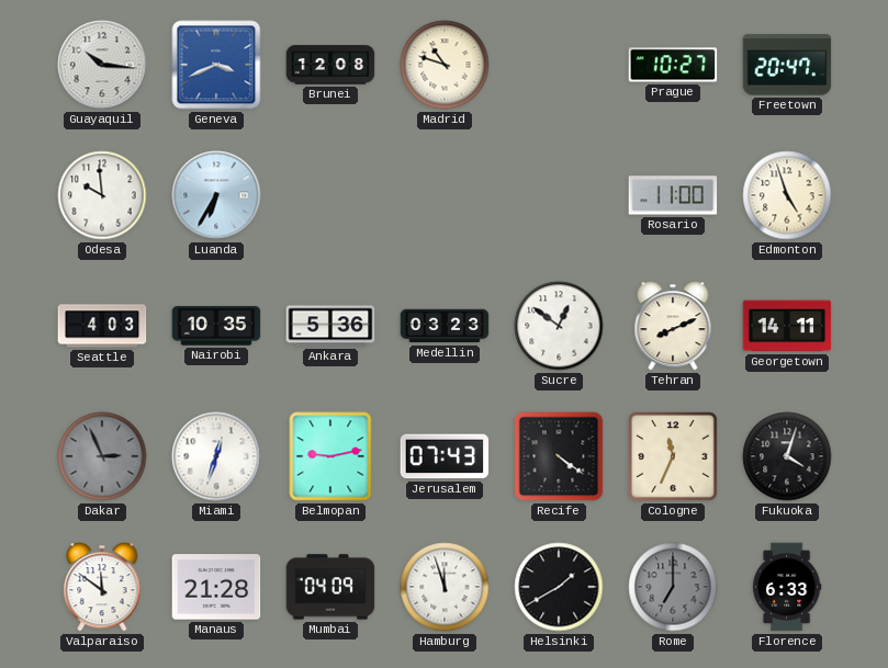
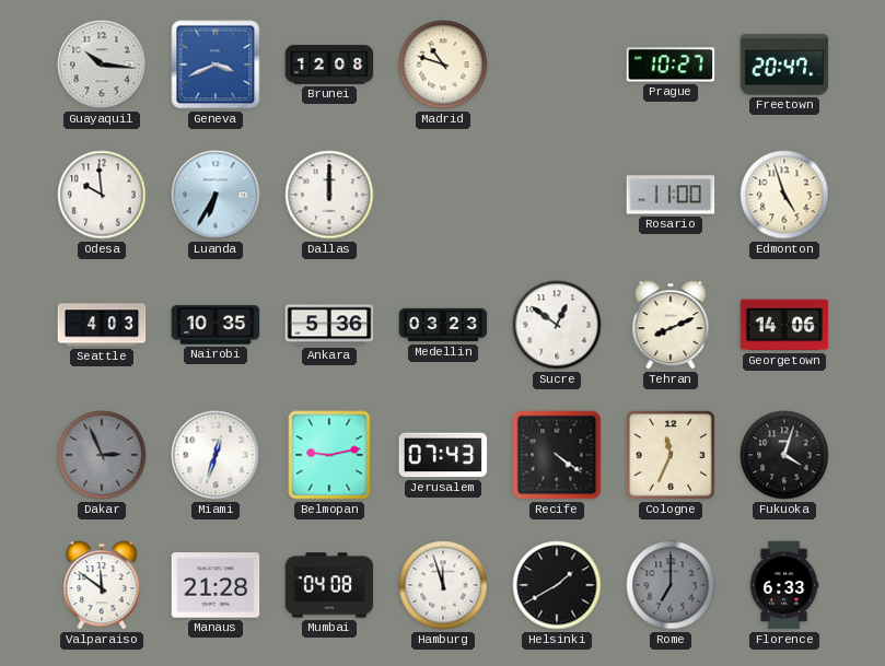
Dallas: none -> 12:00 (329, 195)
Georgetown: 14:11 -> 14:06 (784, 325)
Mumbai: 04:09 -> 04:08 (329, 585)
